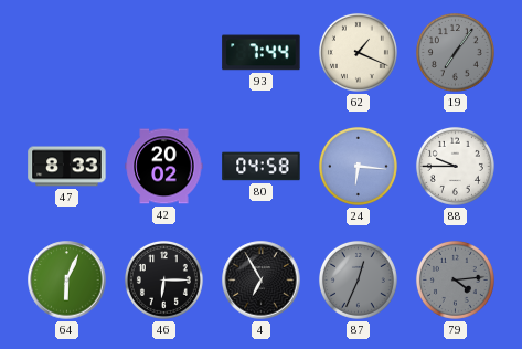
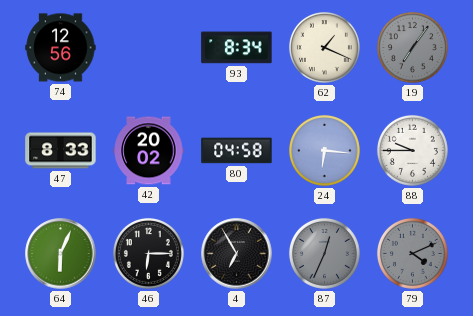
74: none -> 12:56 (61, 48)
93: 7:44 -> 8:34 (237, 48)
79: 4:14 -> 4:11 (412, 253)
